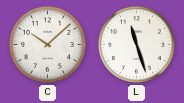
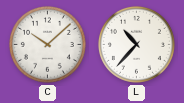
L: 11:27 -> 10:37 (136, 44)
